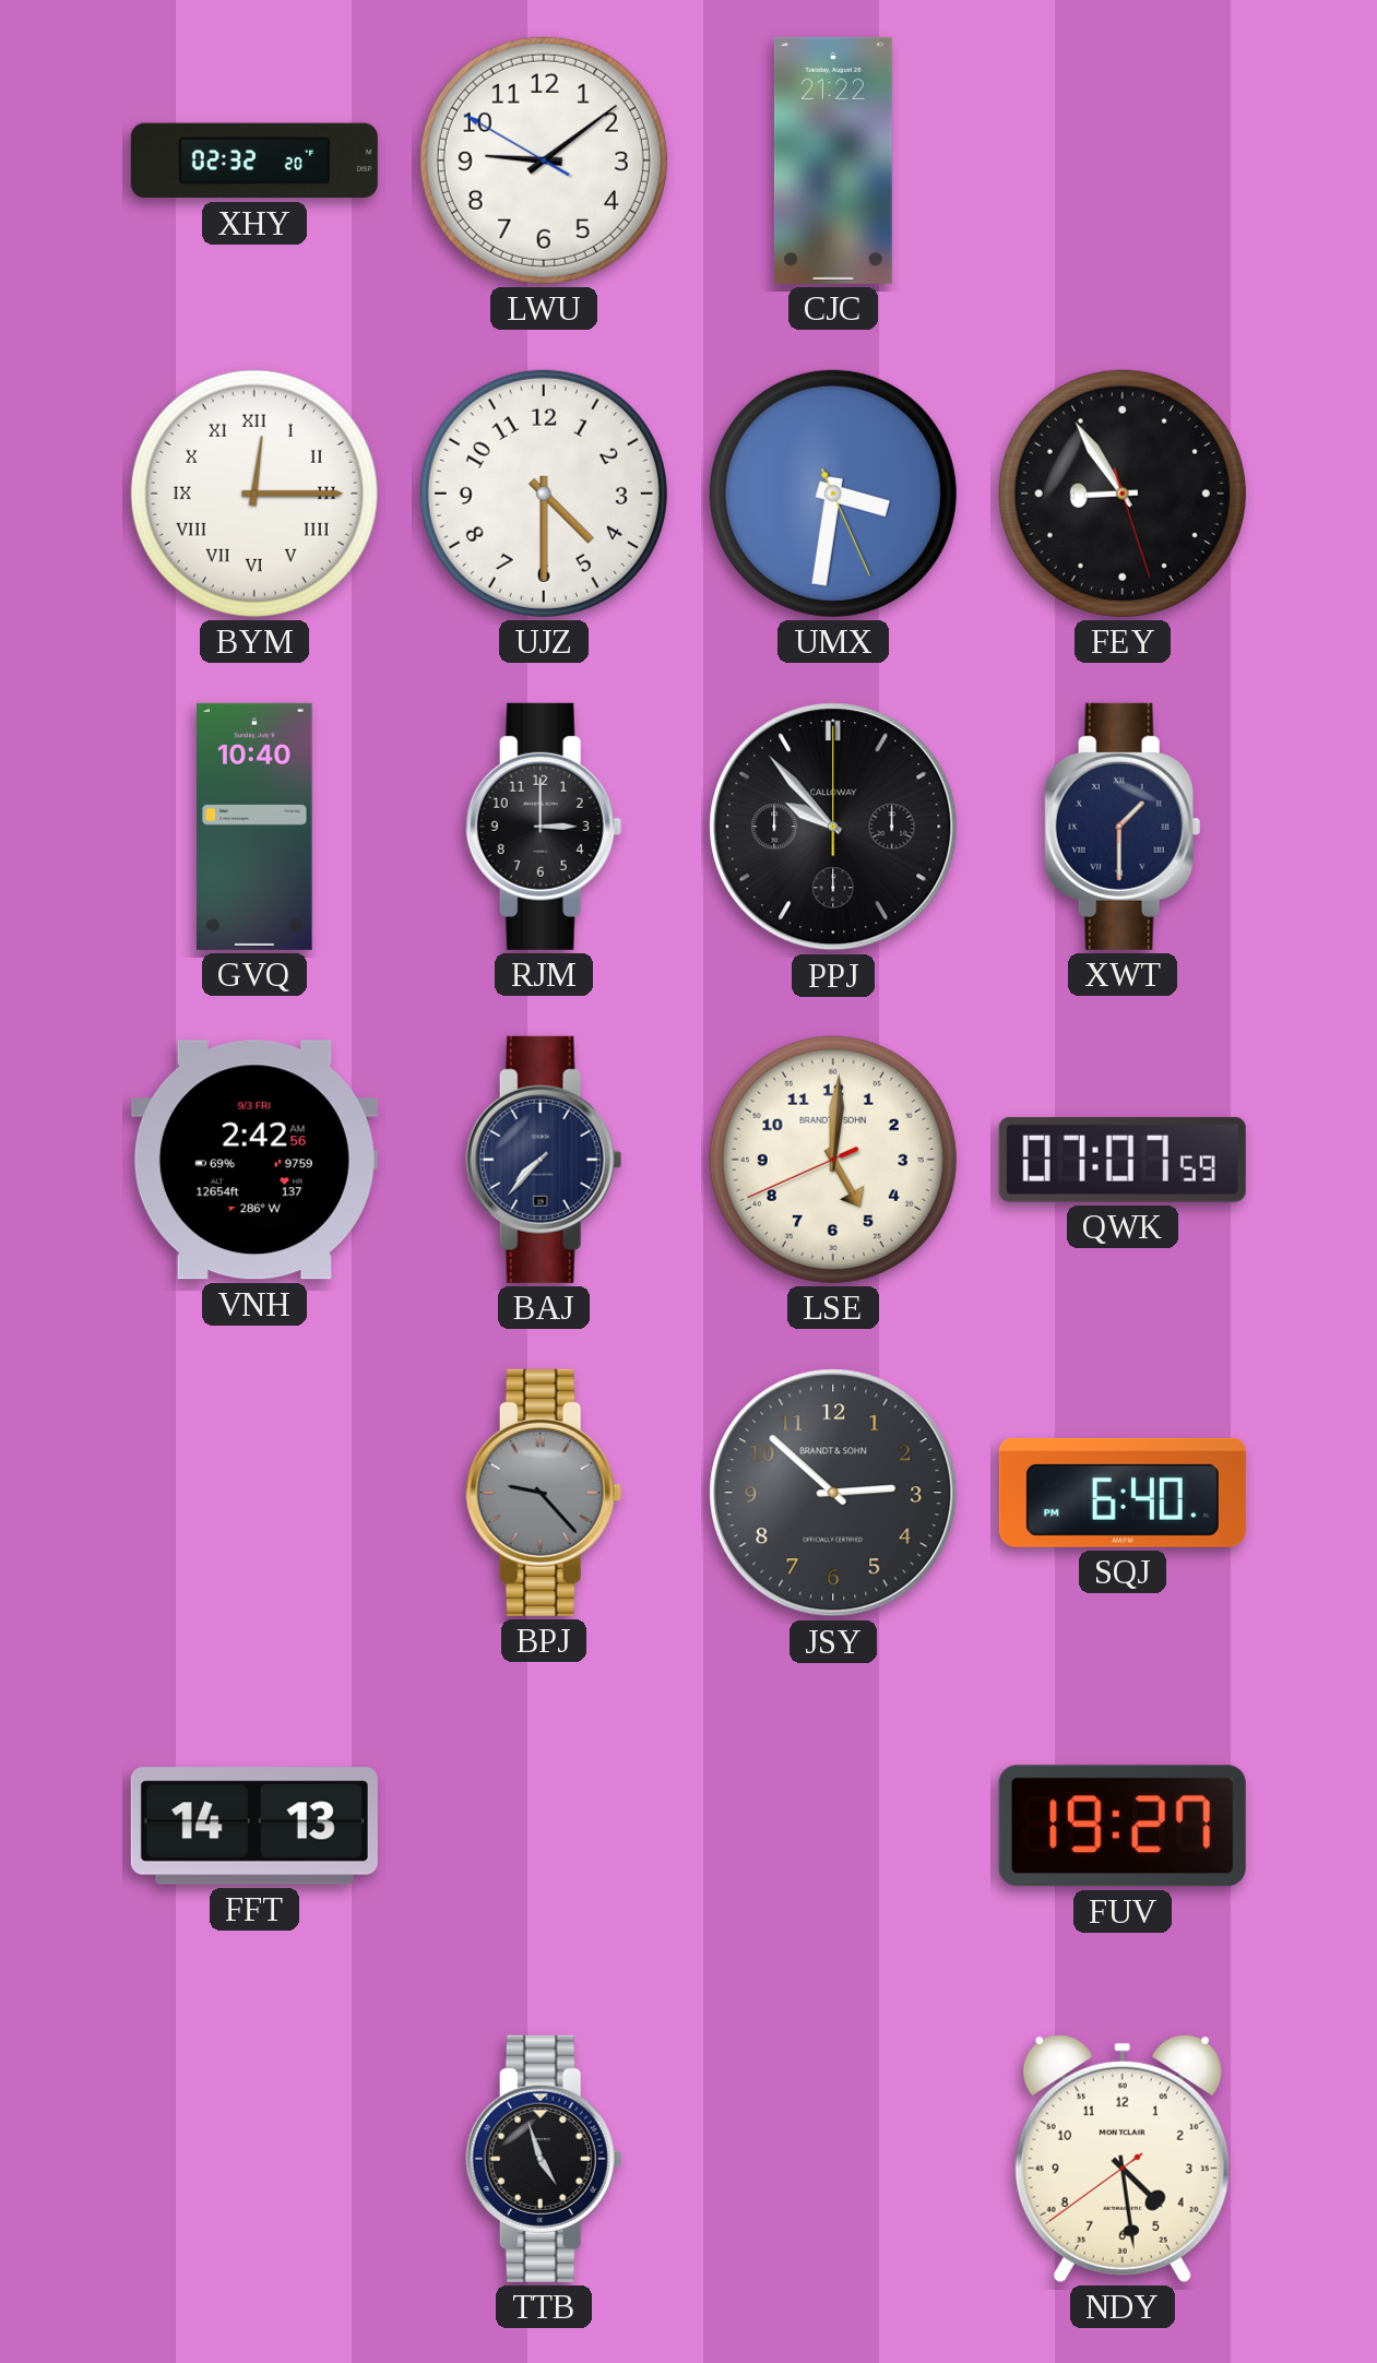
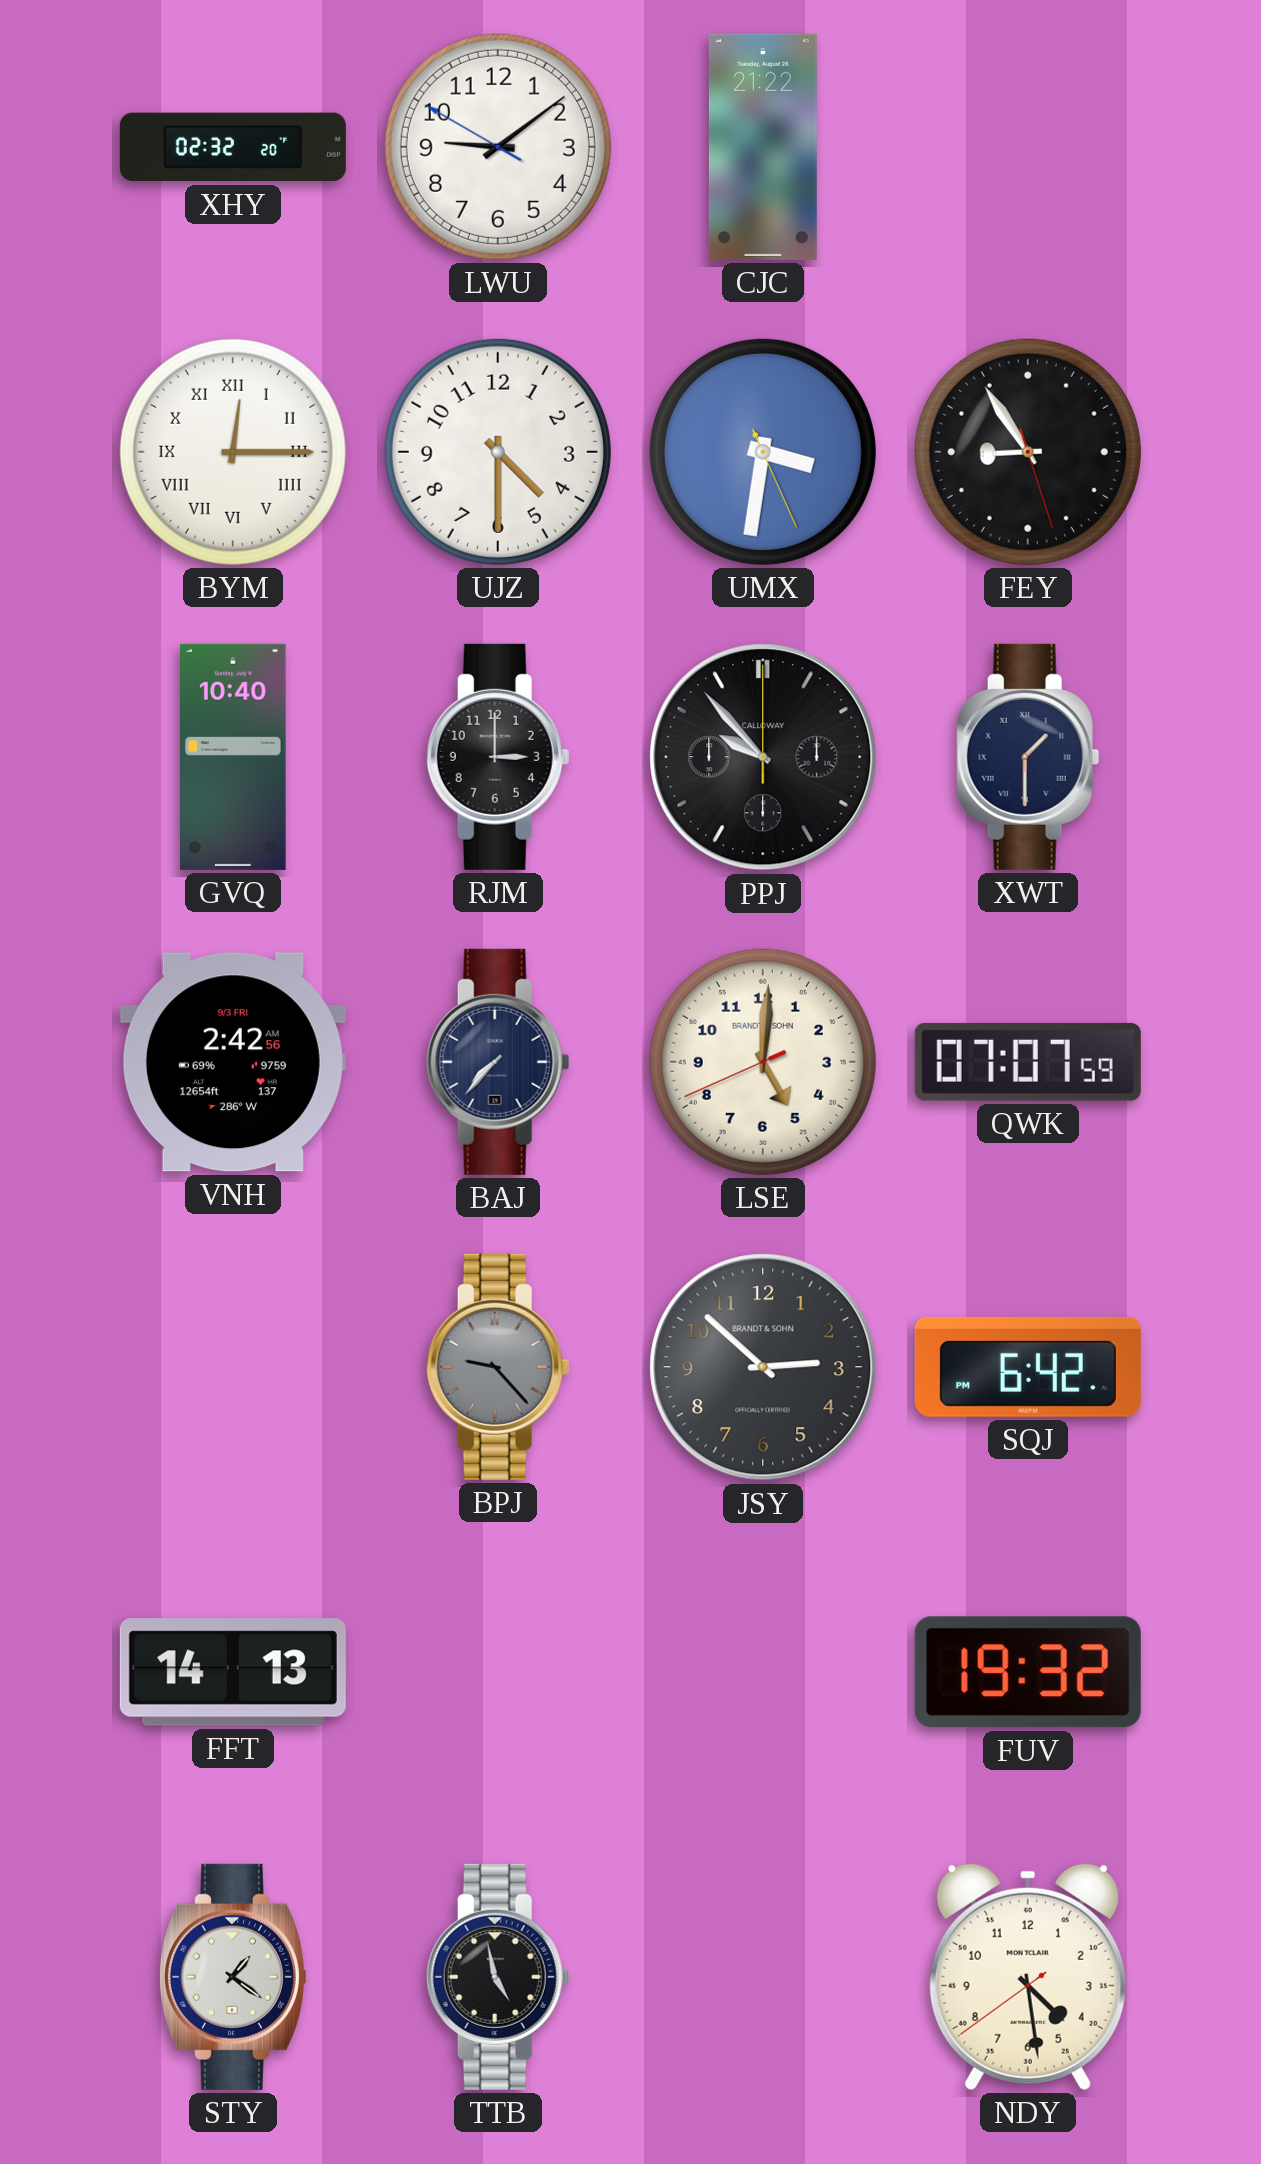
SQJ: 6:40 -> 6:42 (1028, 1367)
FUV: 19:27 -> 19:32 (1028, 1672)
STY: none -> 1:21 (233, 1977)
TTB: 4:57 -> 4:58 (498, 1977)
